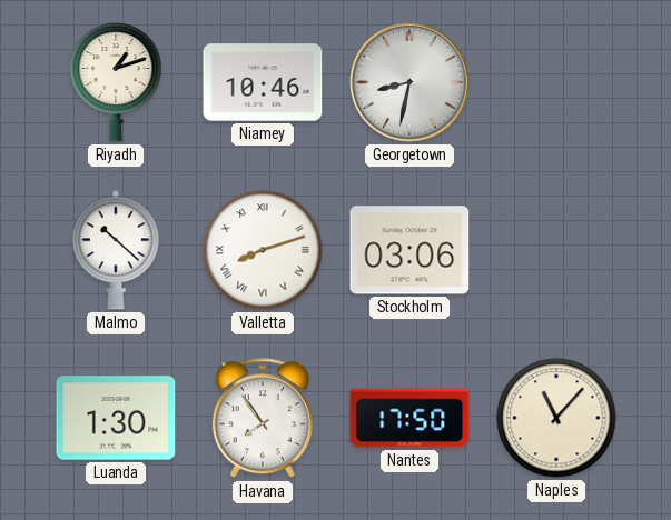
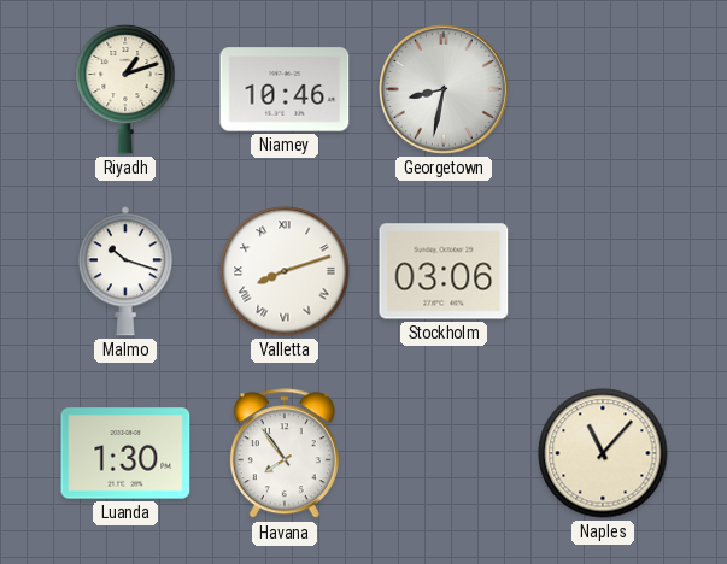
Malmo: 10:22 -> 10:18 (125, 271)
Nantes: 17:50 -> none (409, 418)
